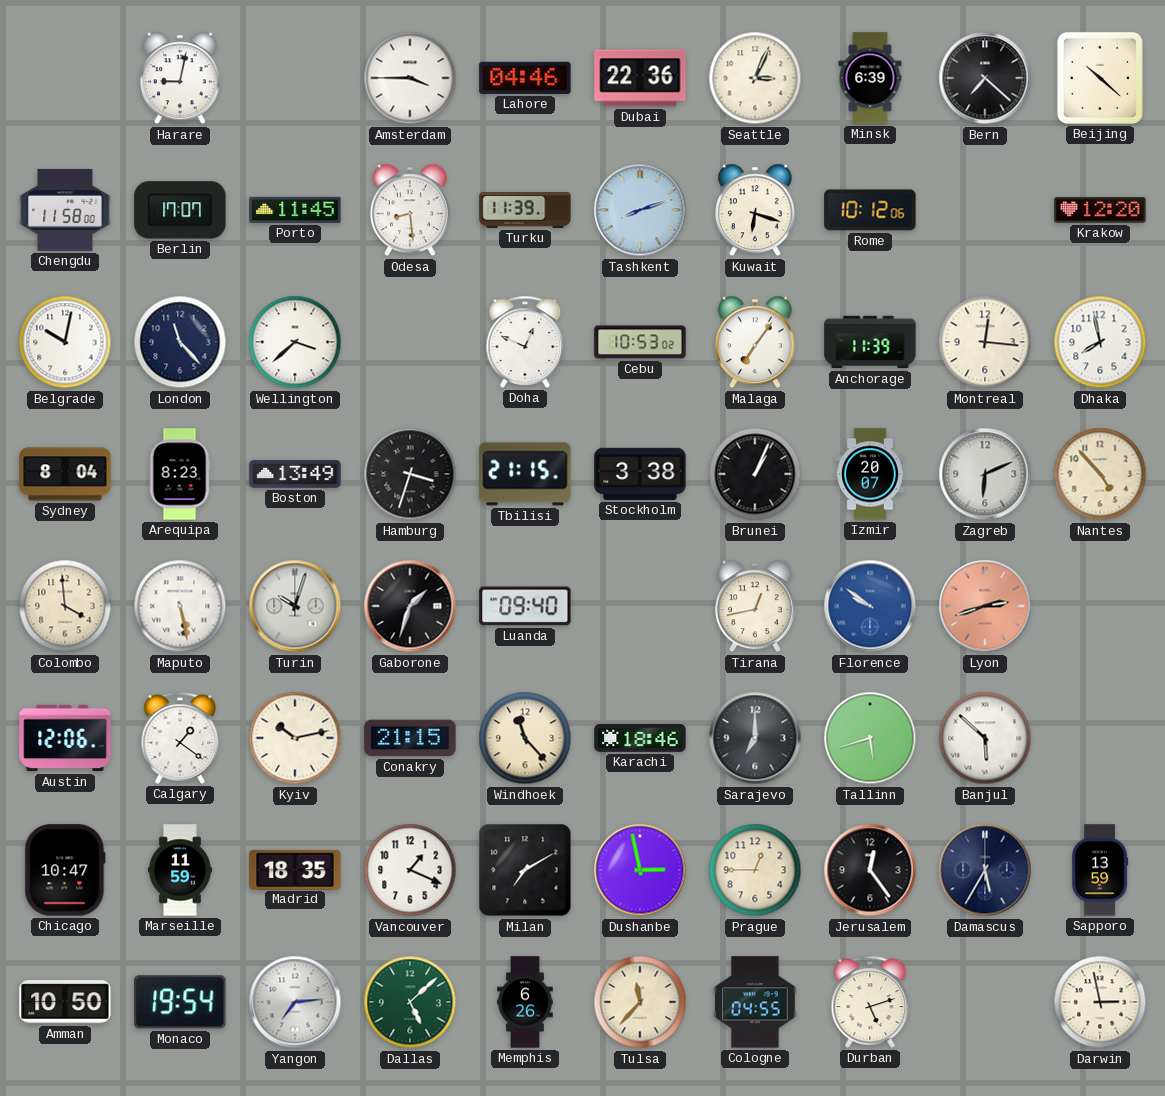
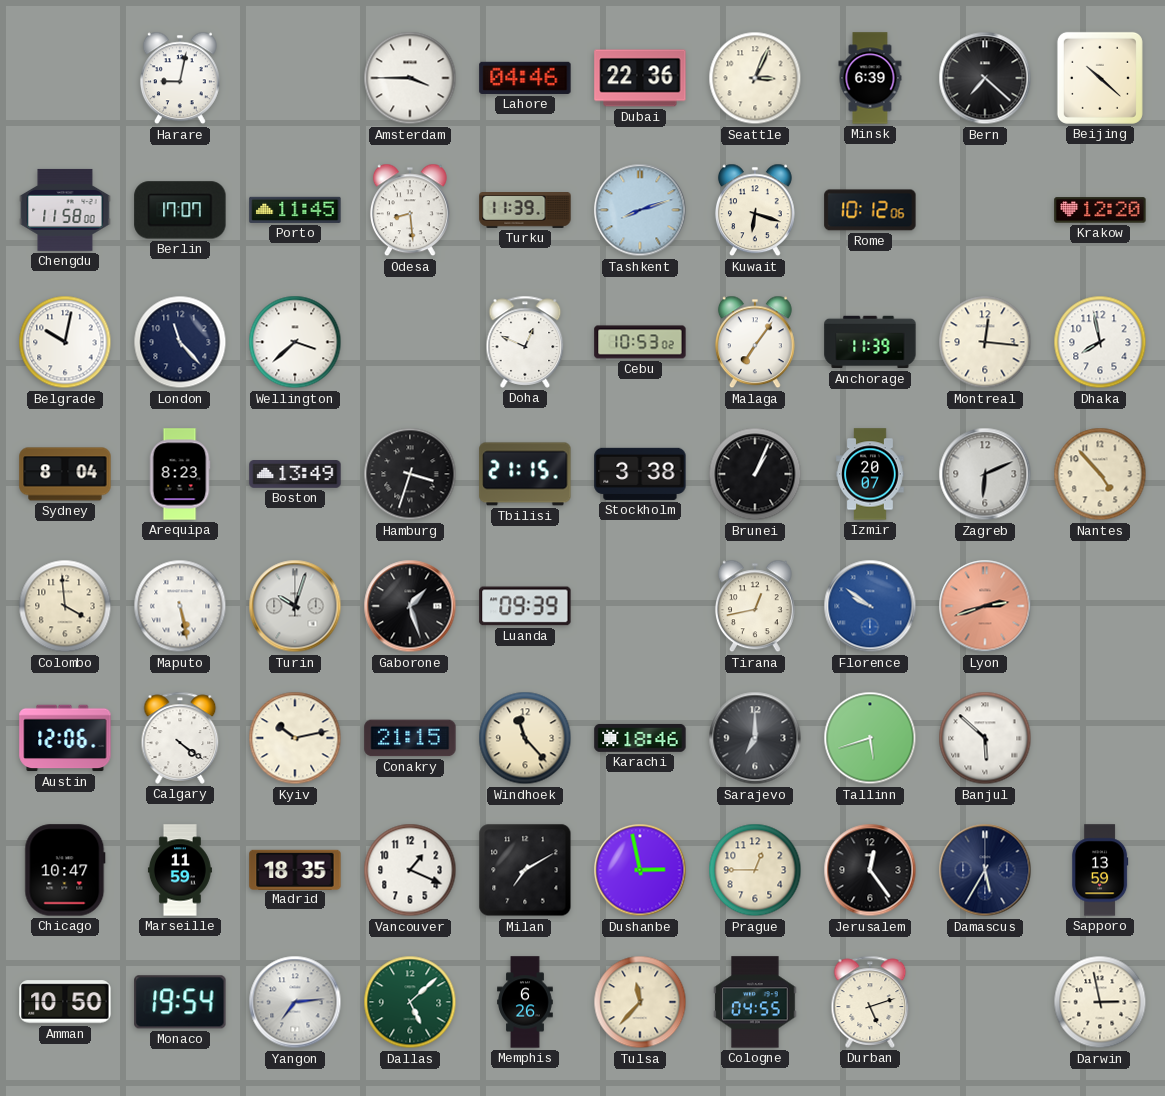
Gaborone: 1:33 -> 1:27 (410, 606)
Luanda: 09:40 -> 09:39 (525, 606)
Calgary: 1:21 -> 4:21 (180, 738)
